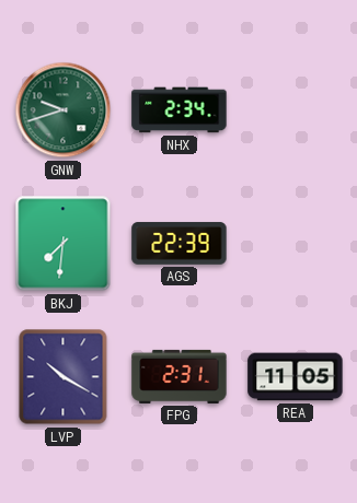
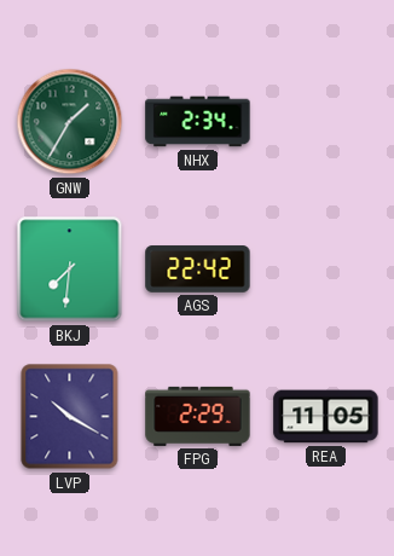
GNW: 9:42 -> 1:35 (70, 122)
AGS: 22:39 -> 22:42 (198, 270)
FPG: 2:31 -> 2:29 (198, 416)
